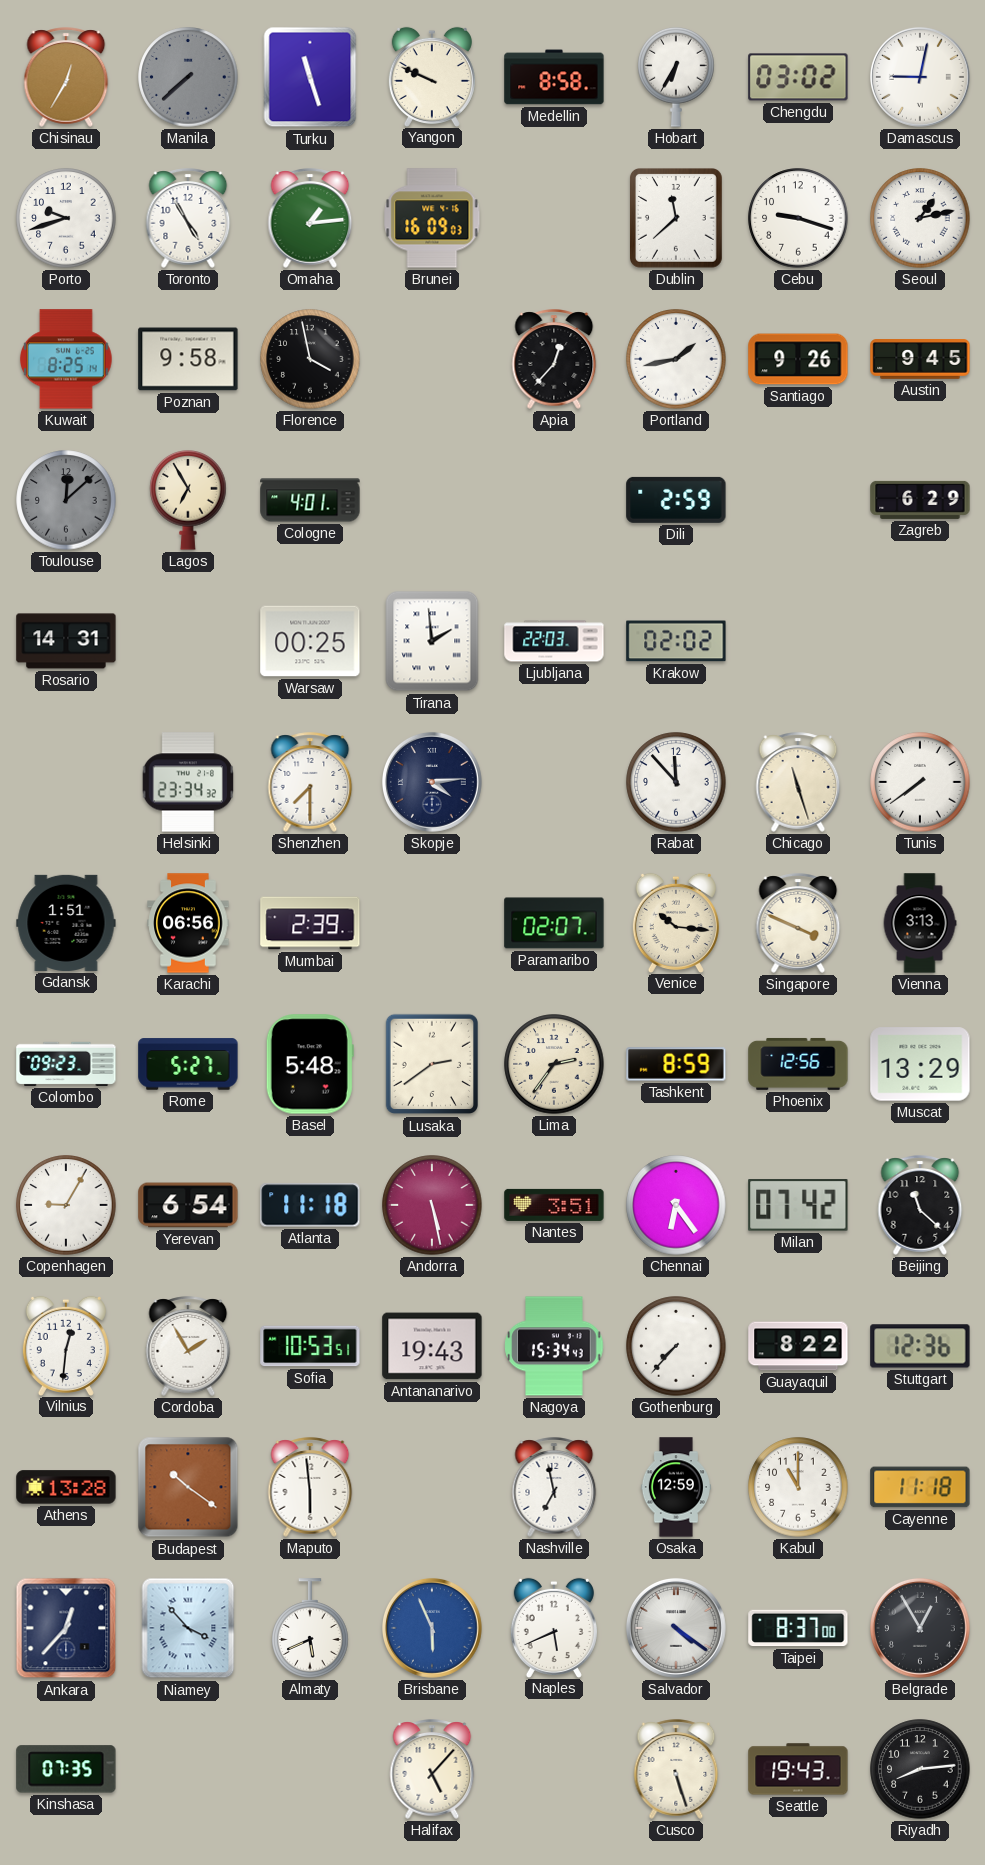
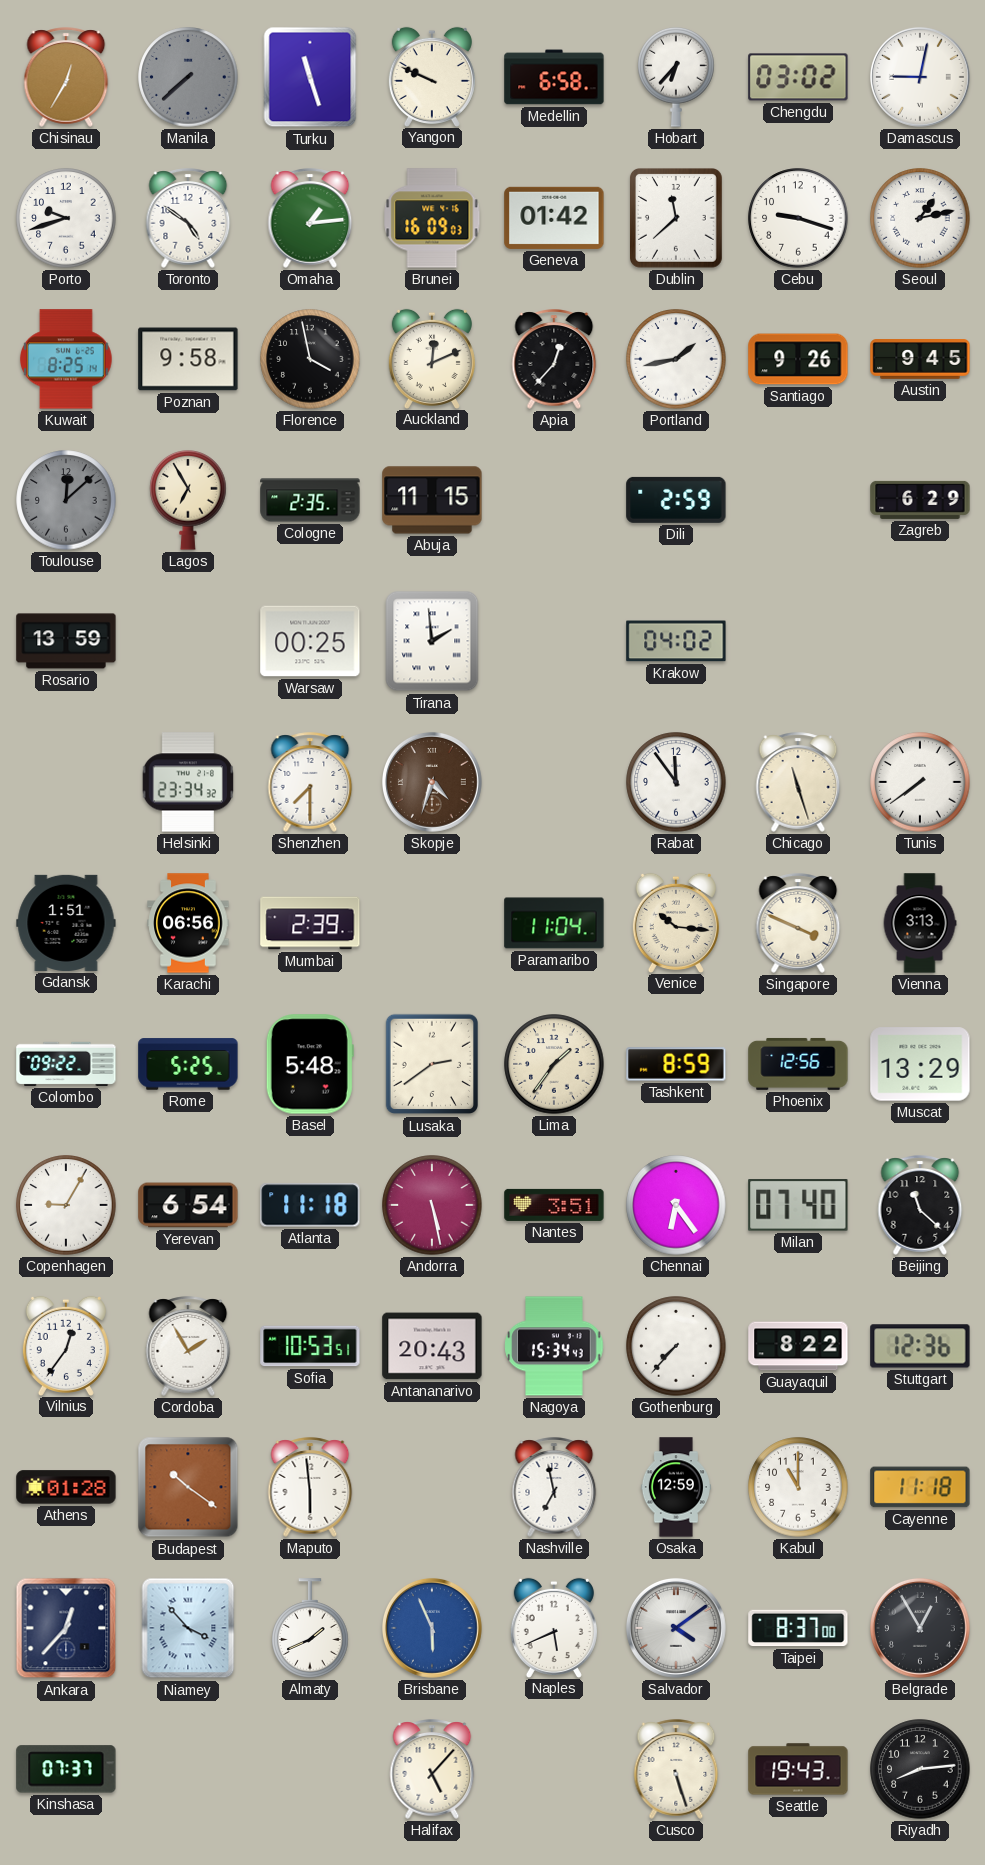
Medellin: 8:58 -> 6:58 (554, 77)
Hobart: 6:35 -> 6:37 (676, 78)
Toronto: 4:55 -> 4:51 (188, 218)
Geneva: none -> 01:42 (554, 218)
Auckland: none -> 12:11 (432, 358)
Cologne: 4:01 -> 2:35 (310, 500)
Abuja: none -> 11:15 (432, 500)
Rosario: 14:31 -> 13:59 (66, 641)
Ljubljana: 22:03 -> none (554, 641)
Krakow: 02:02 -> 04:02 (676, 641)
Skopje: 4:14 -> 4:33 (432, 782)
Skopje dial: navy -> brown (432, 782)
Rabat: 11:53 -> 11:54 (676, 782)
Paramaribo: 02:07 -> 11:04 (554, 923)
Colombo: 09:23 -> 09:22 (66, 1064)
Rome: 5:27 -> 5:25 (188, 1064)
Lima: 2:36 -> 1:36 (554, 1064)
Milan: 07:42 -> 07:40 (798, 1205)
Vilnius: 12:31 -> 12:36 (66, 1345)
Antananarivo: 19:43 -> 20:43 (432, 1346)
Athens: 13:28 -> 01:28 (66, 1487)
Almaty: 5:41 -> 1:41 (310, 1628)
Salvador: 4:21 -> 4:09 (676, 1628)
Kinshasa: 07:35 -> 07:37 (66, 1769)
